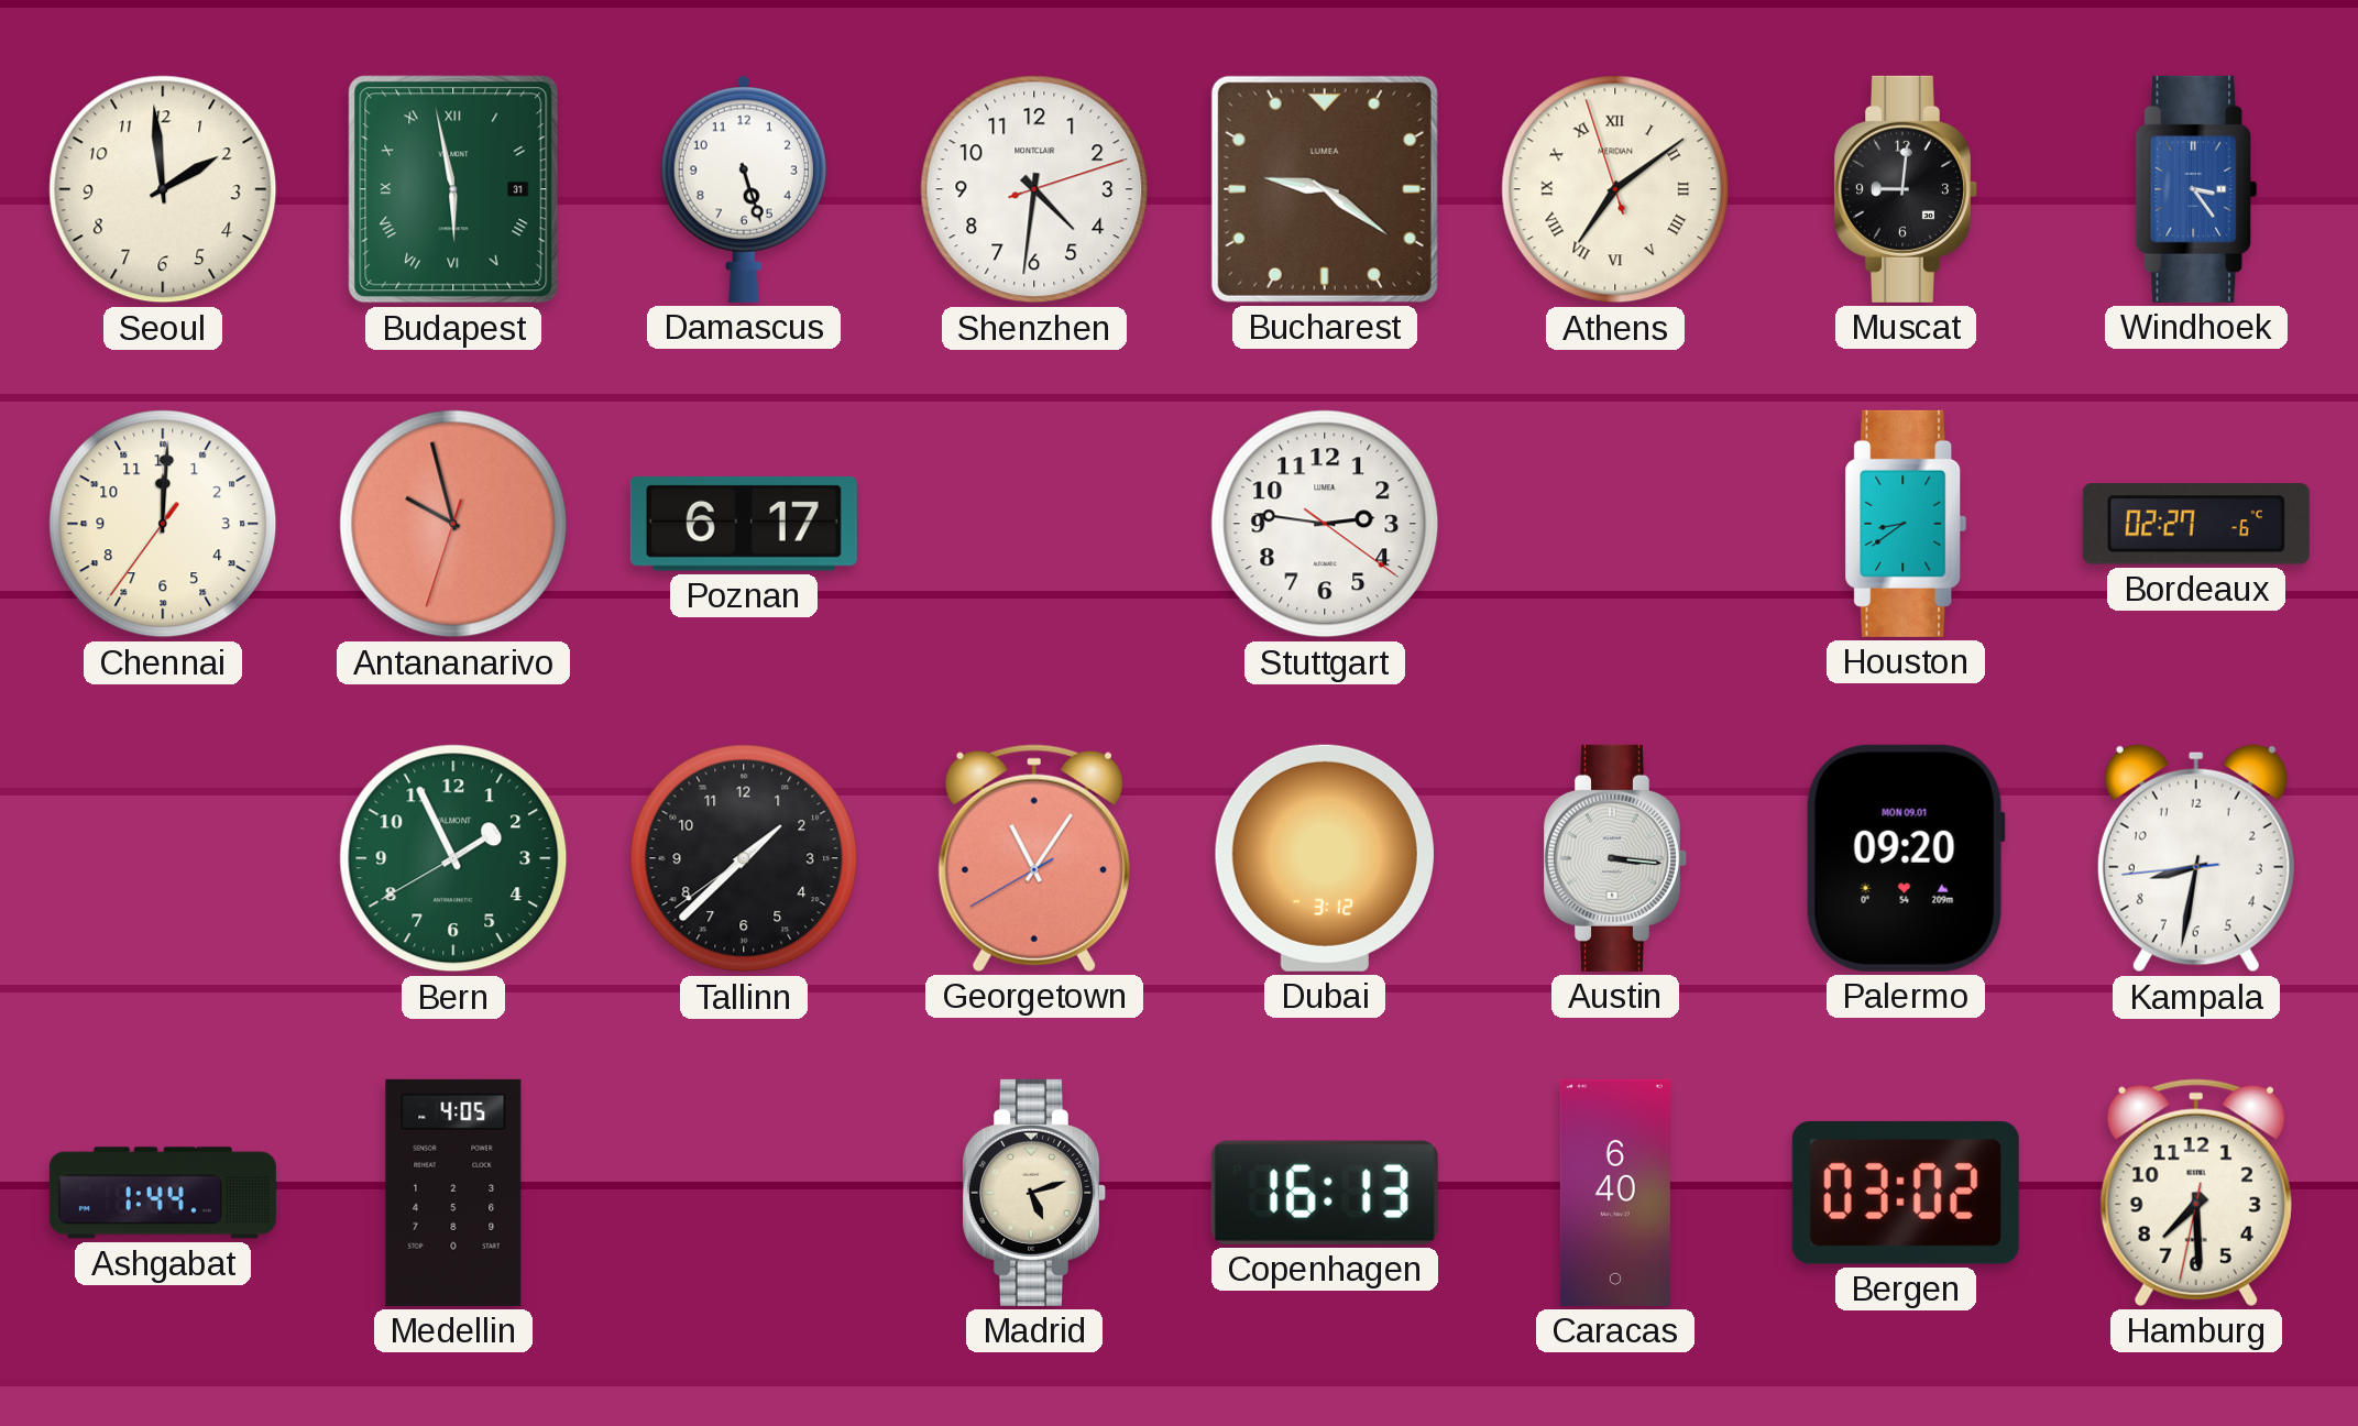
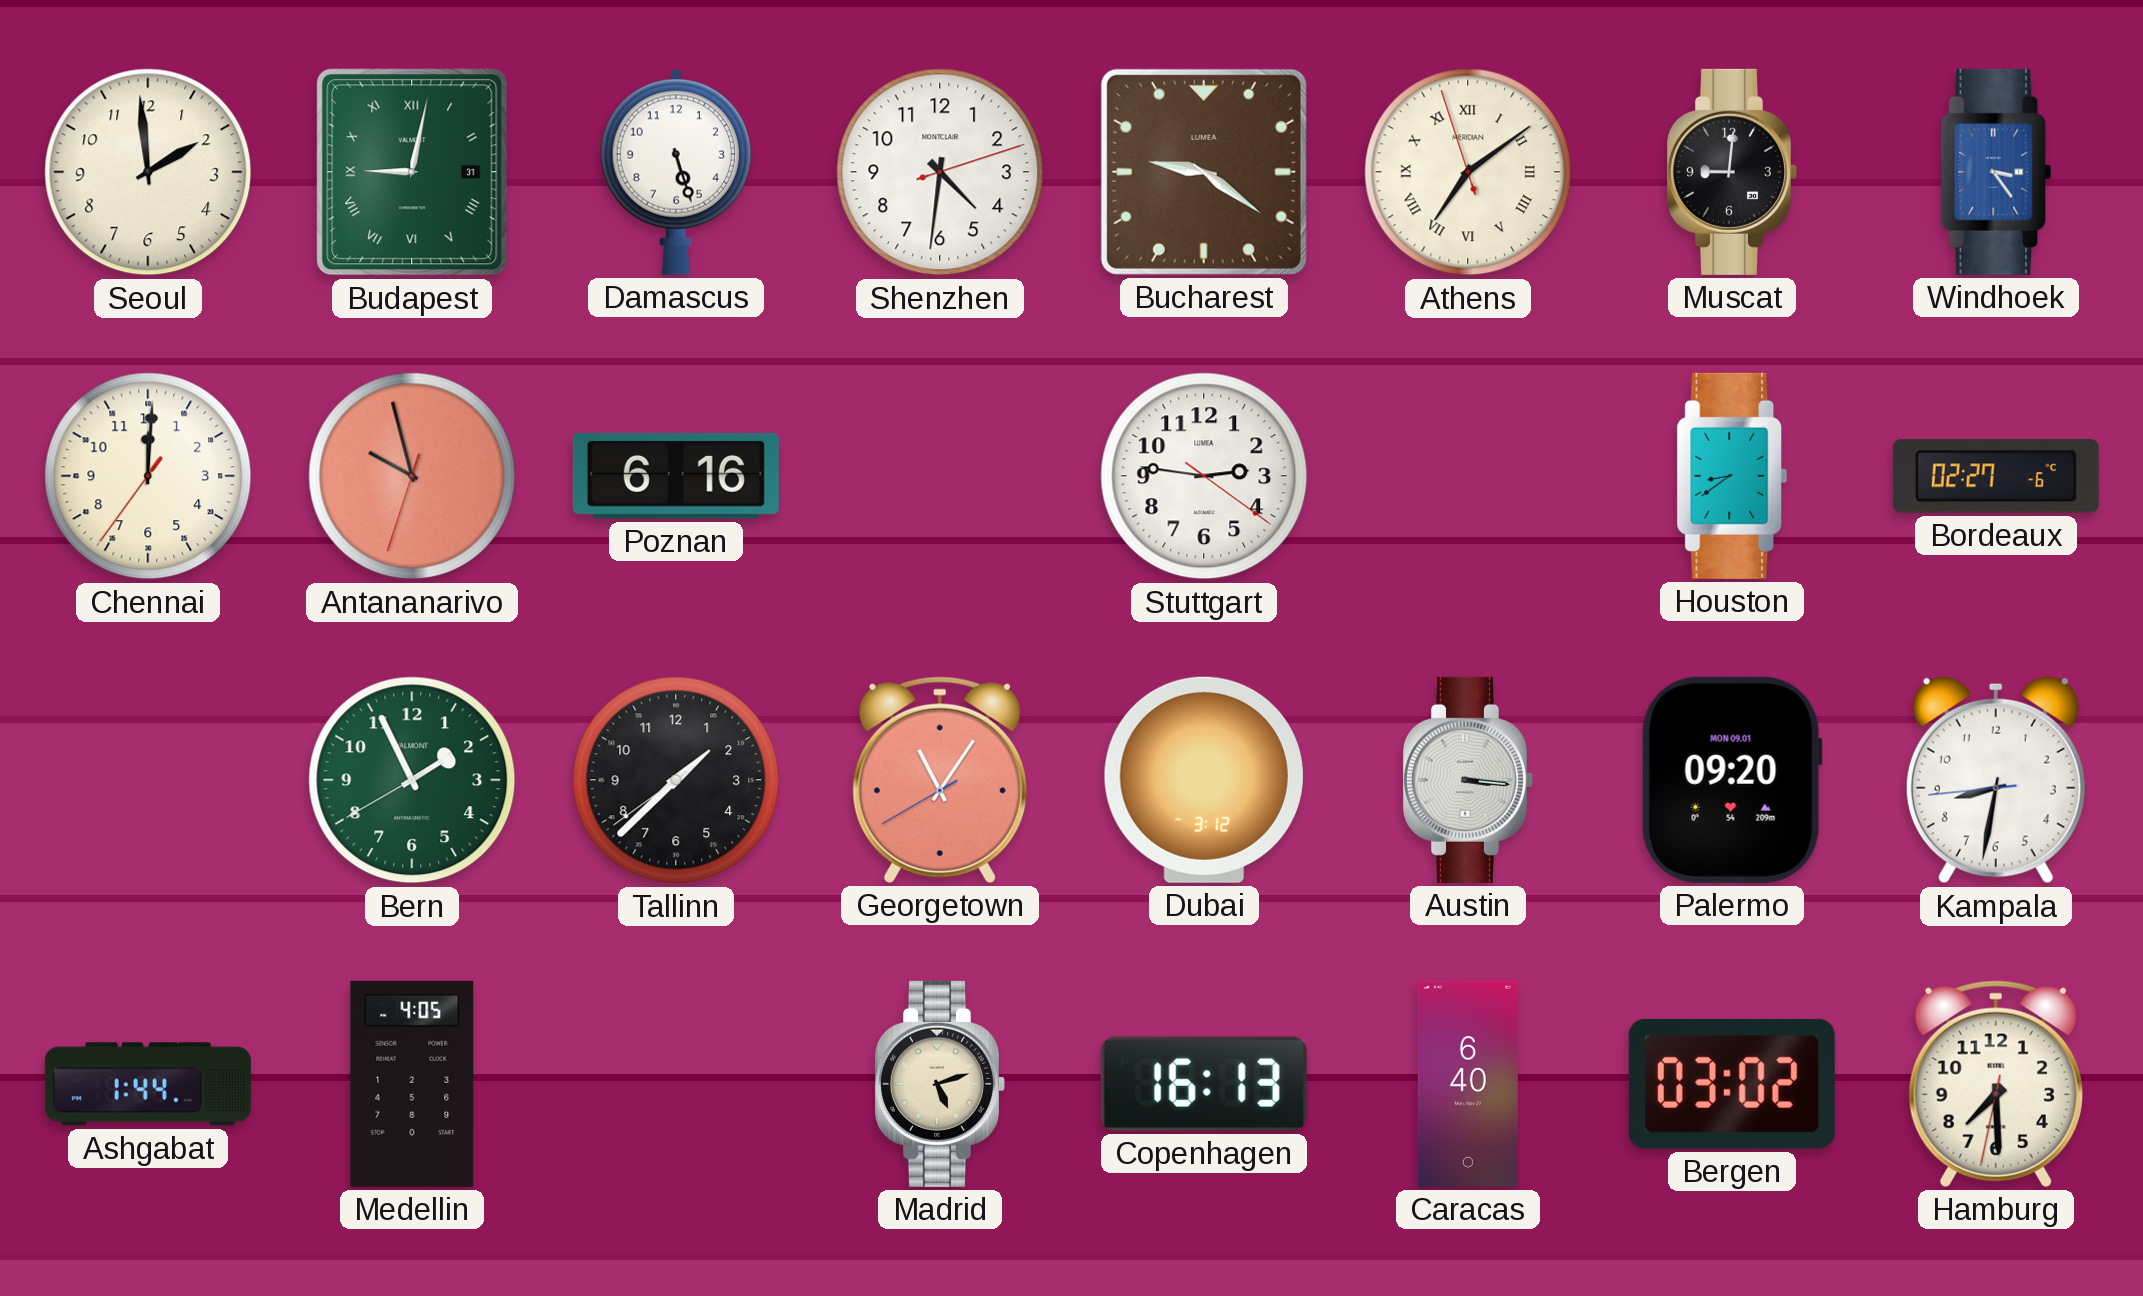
Budapest: 5:58 -> 9:02 (412, 172)
Poznan: 6:17 -> 6:16 (676, 477)
